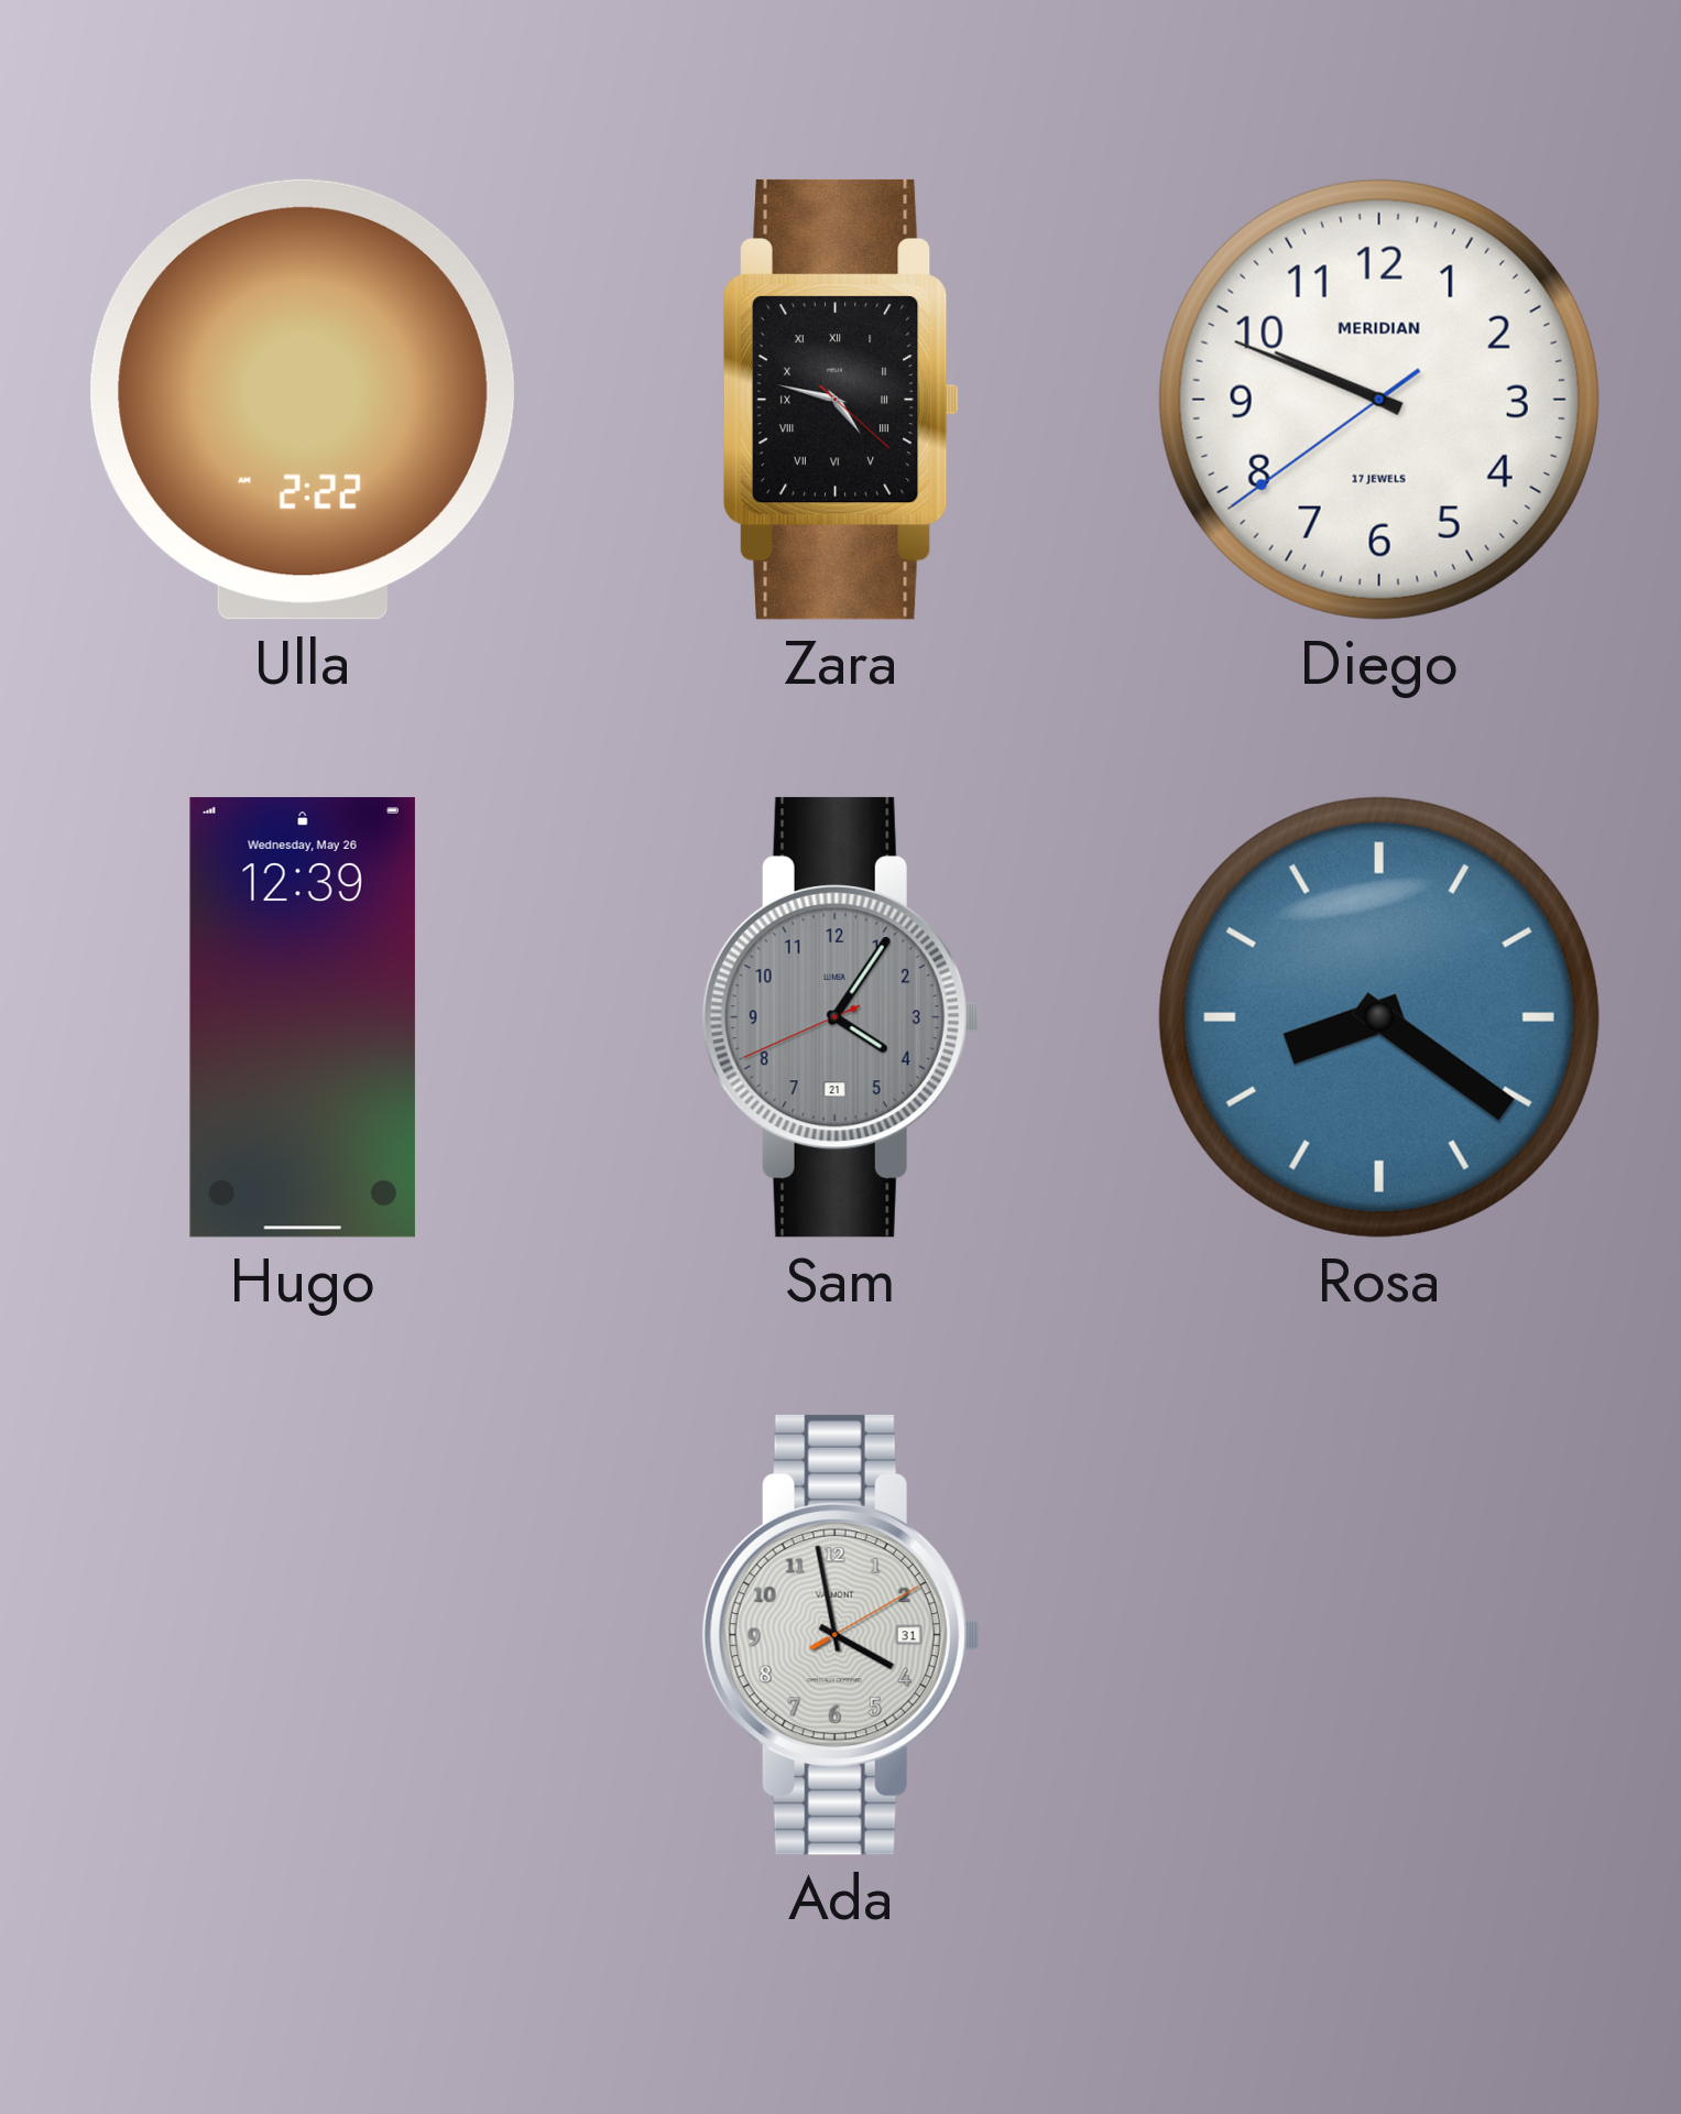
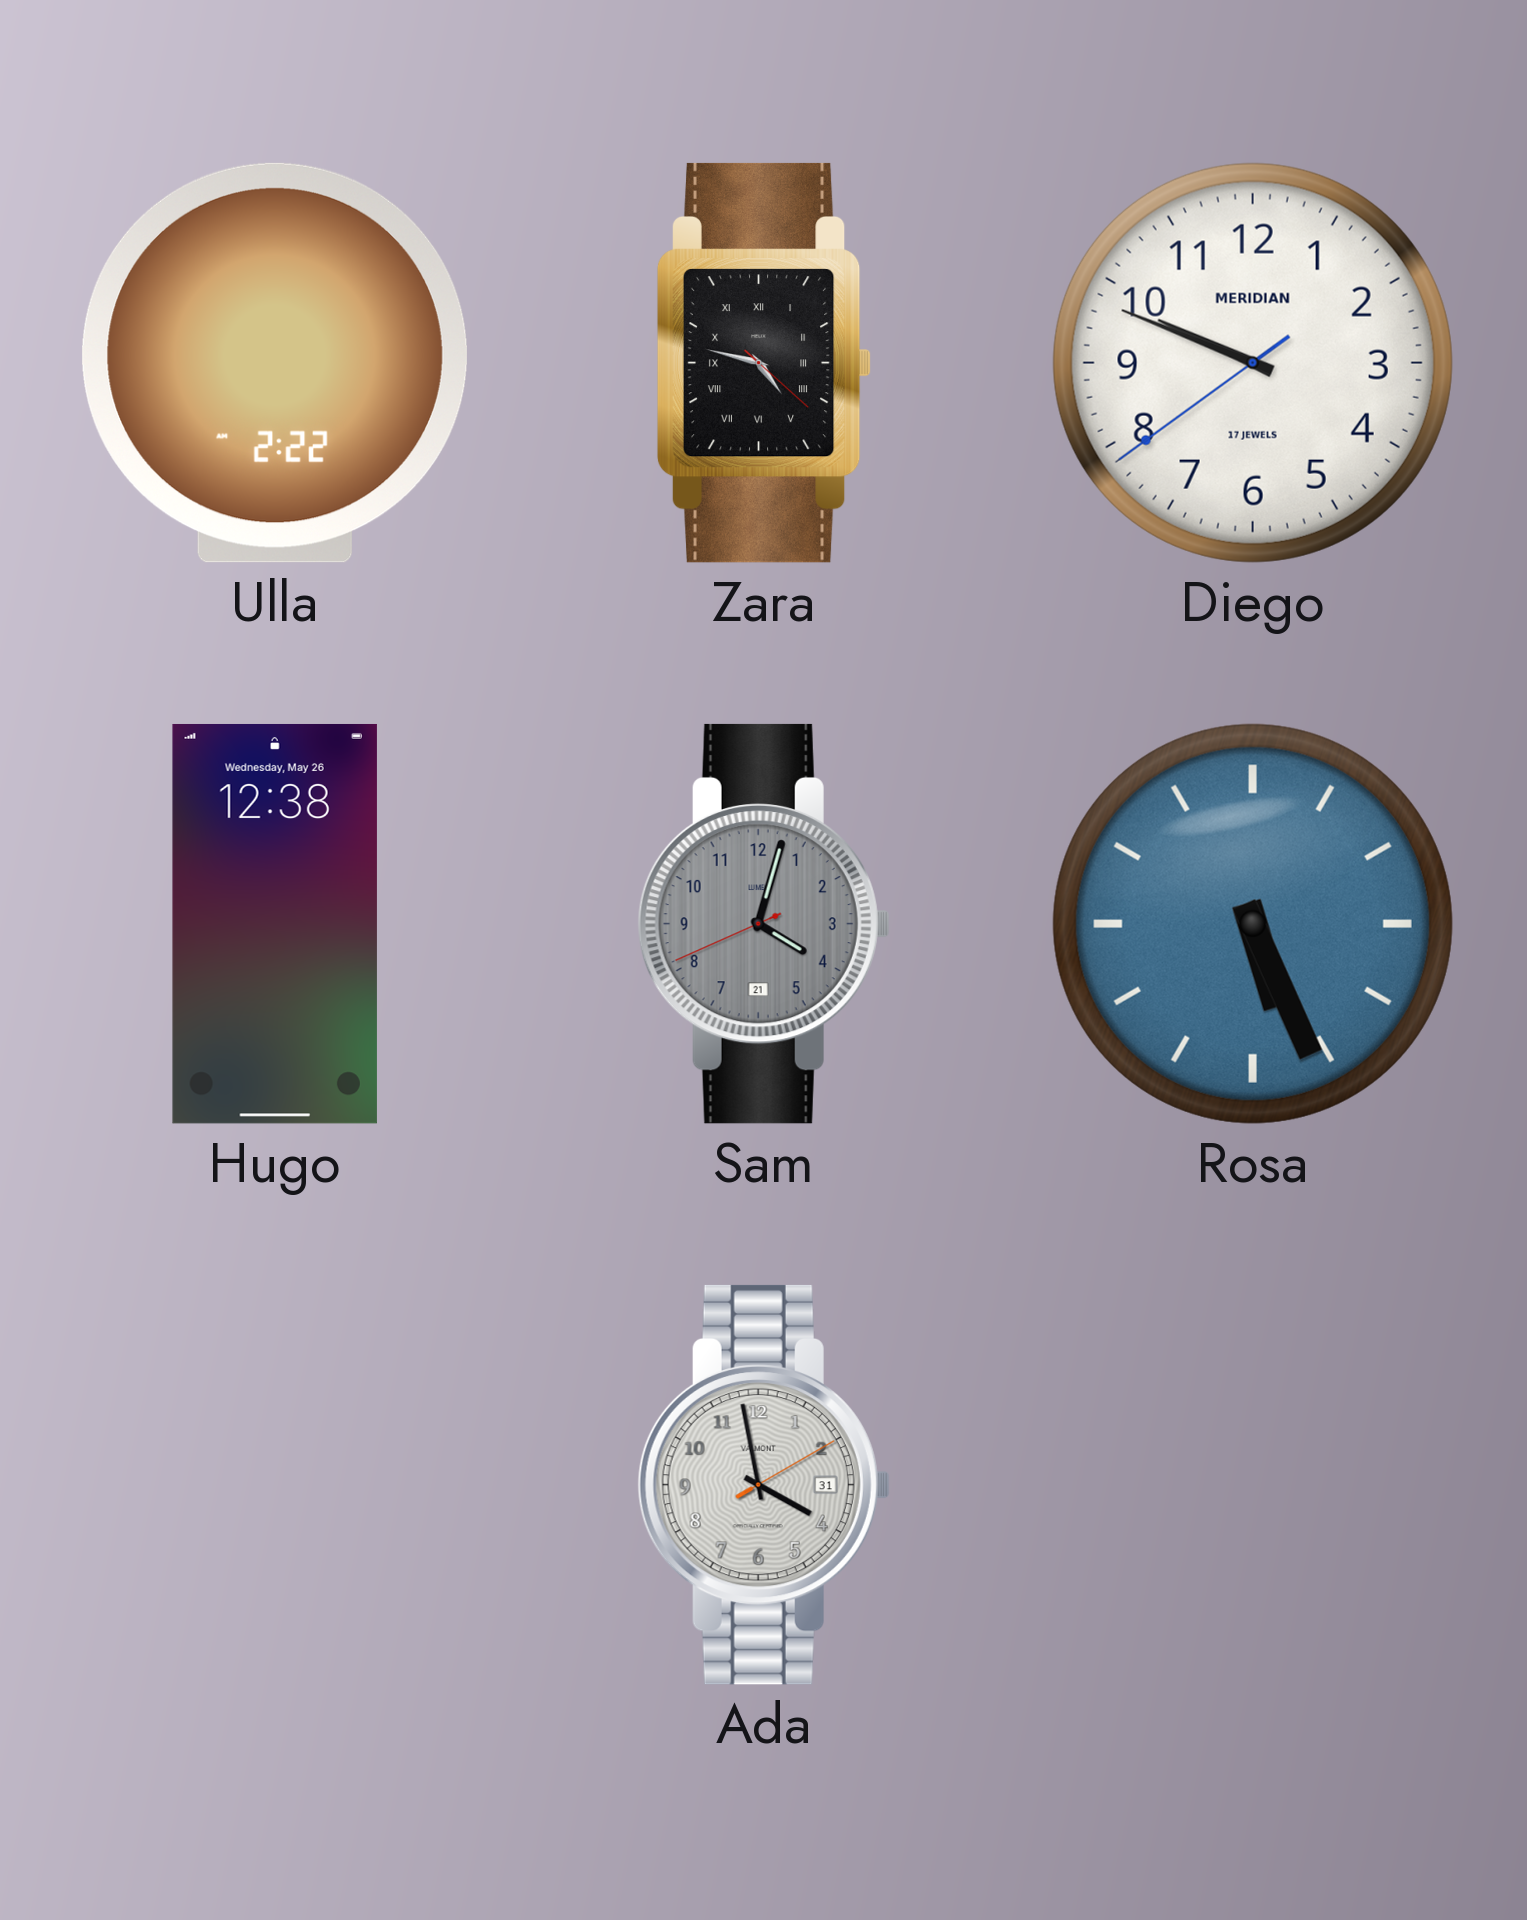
Hugo: 12:39 -> 12:38 (275, 924)
Sam: 4:05 -> 4:02 (764, 924)
Rosa: 8:21 -> 5:26 (1253, 924)
